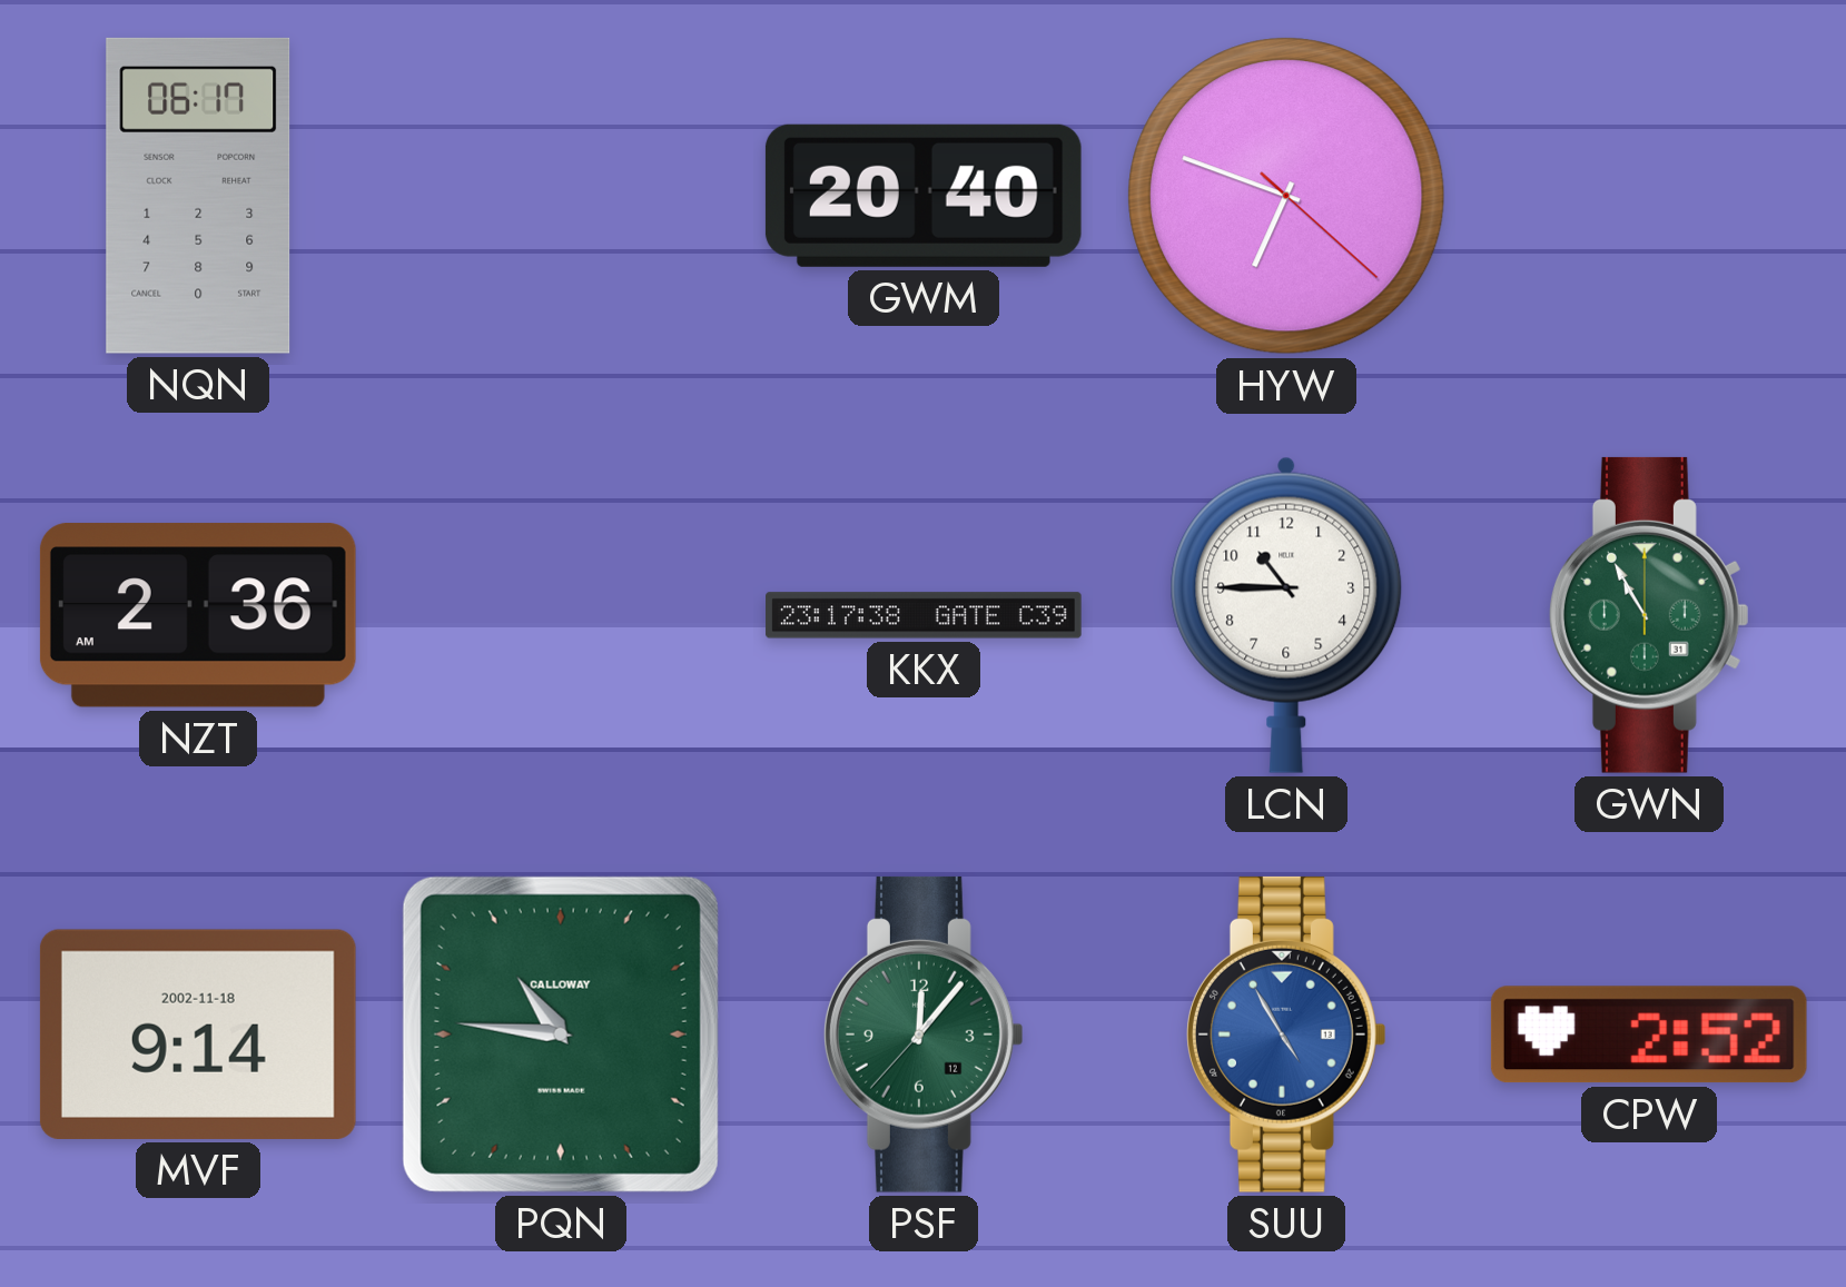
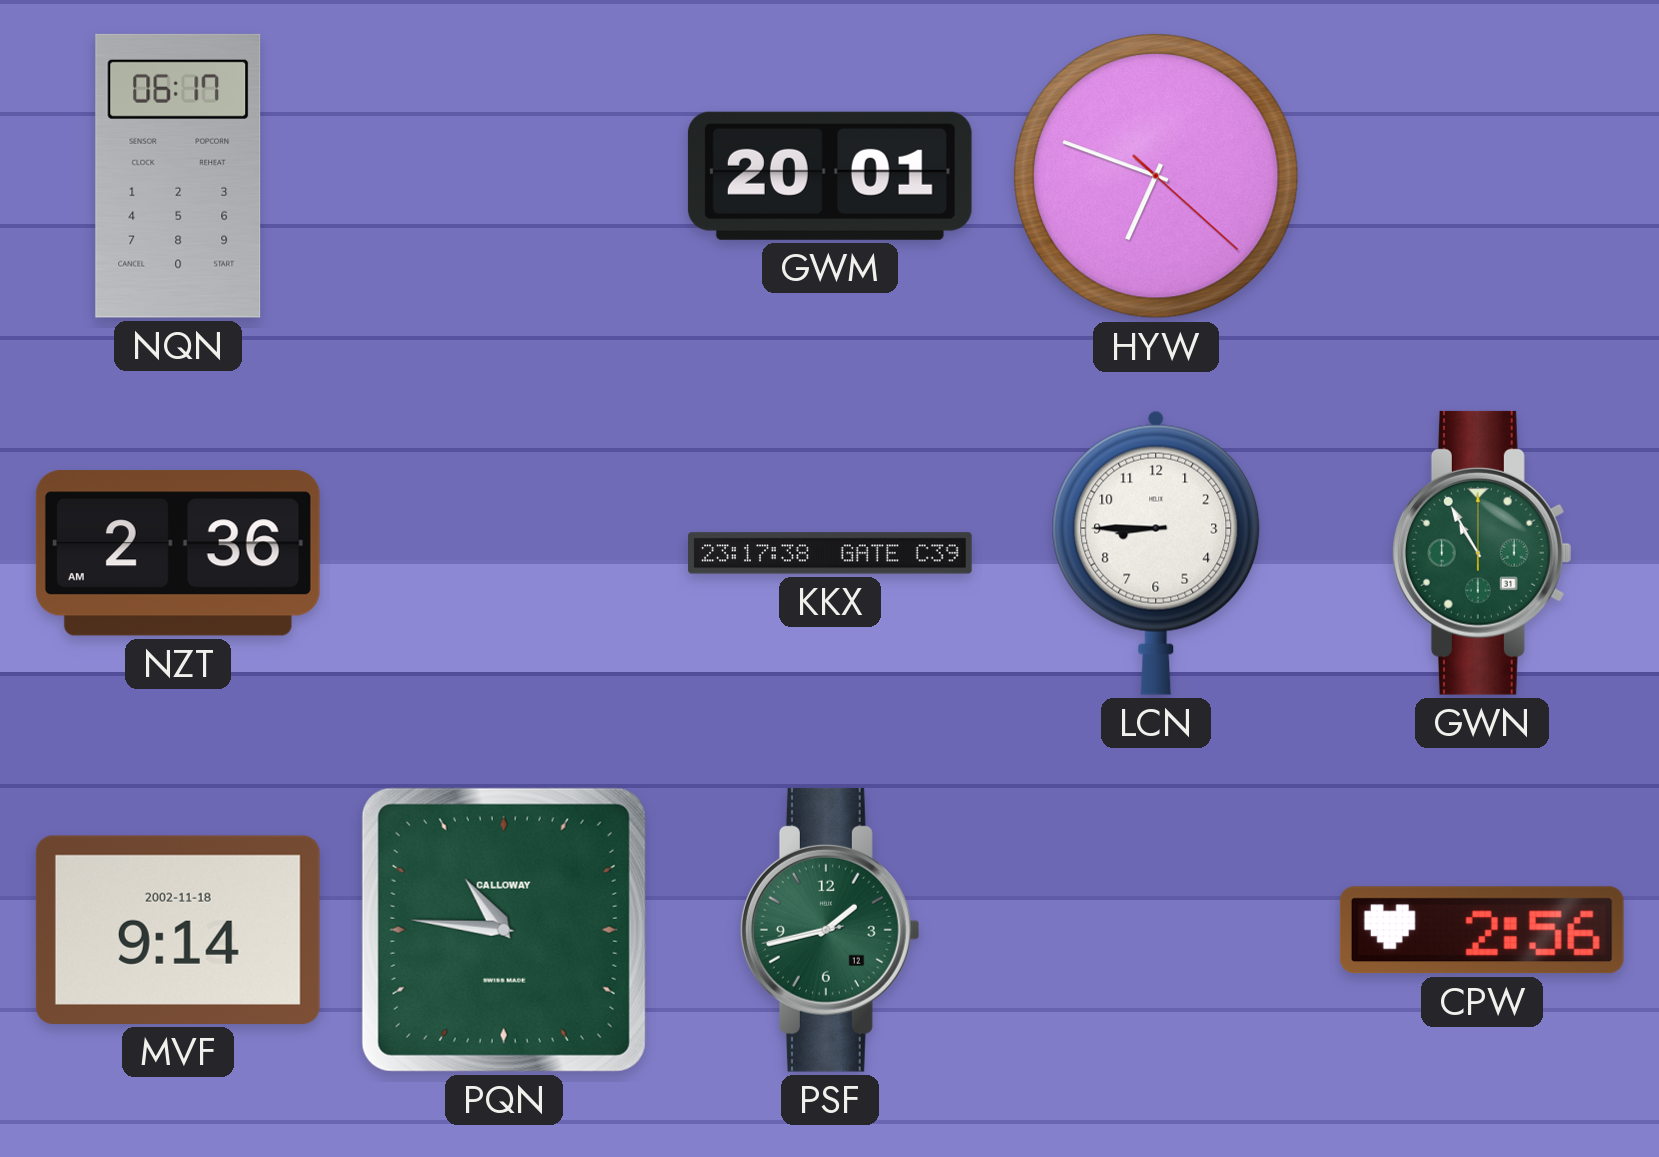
GWM: 20:40 -> 20:01 (830, 176)
LCN: 10:45 -> 8:45 (1156, 553)
PSF: 12:06 -> 1:42 (830, 930)
SUU: 4:55 -> none (1286, 1034)
CPW: 2:52 -> 2:56 (1482, 930)
